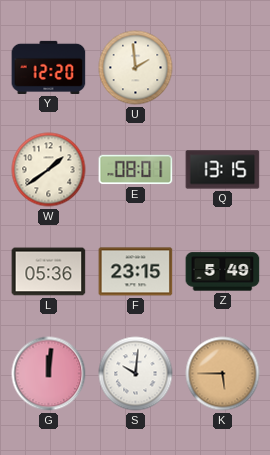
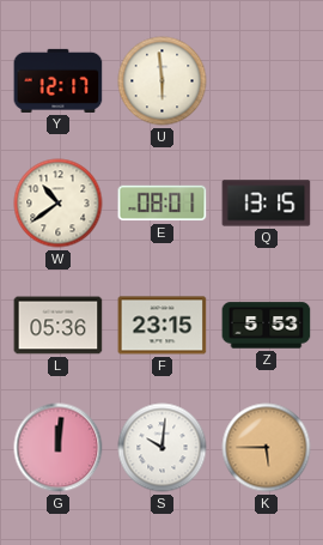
Y: 12:20 -> 12:17 (59, 80)
U: 1:59 -> 5:59 (163, 81)
W: 1:39 -> 10:39 (59, 204)
Z: 5:49 -> 5:53 (267, 326)
